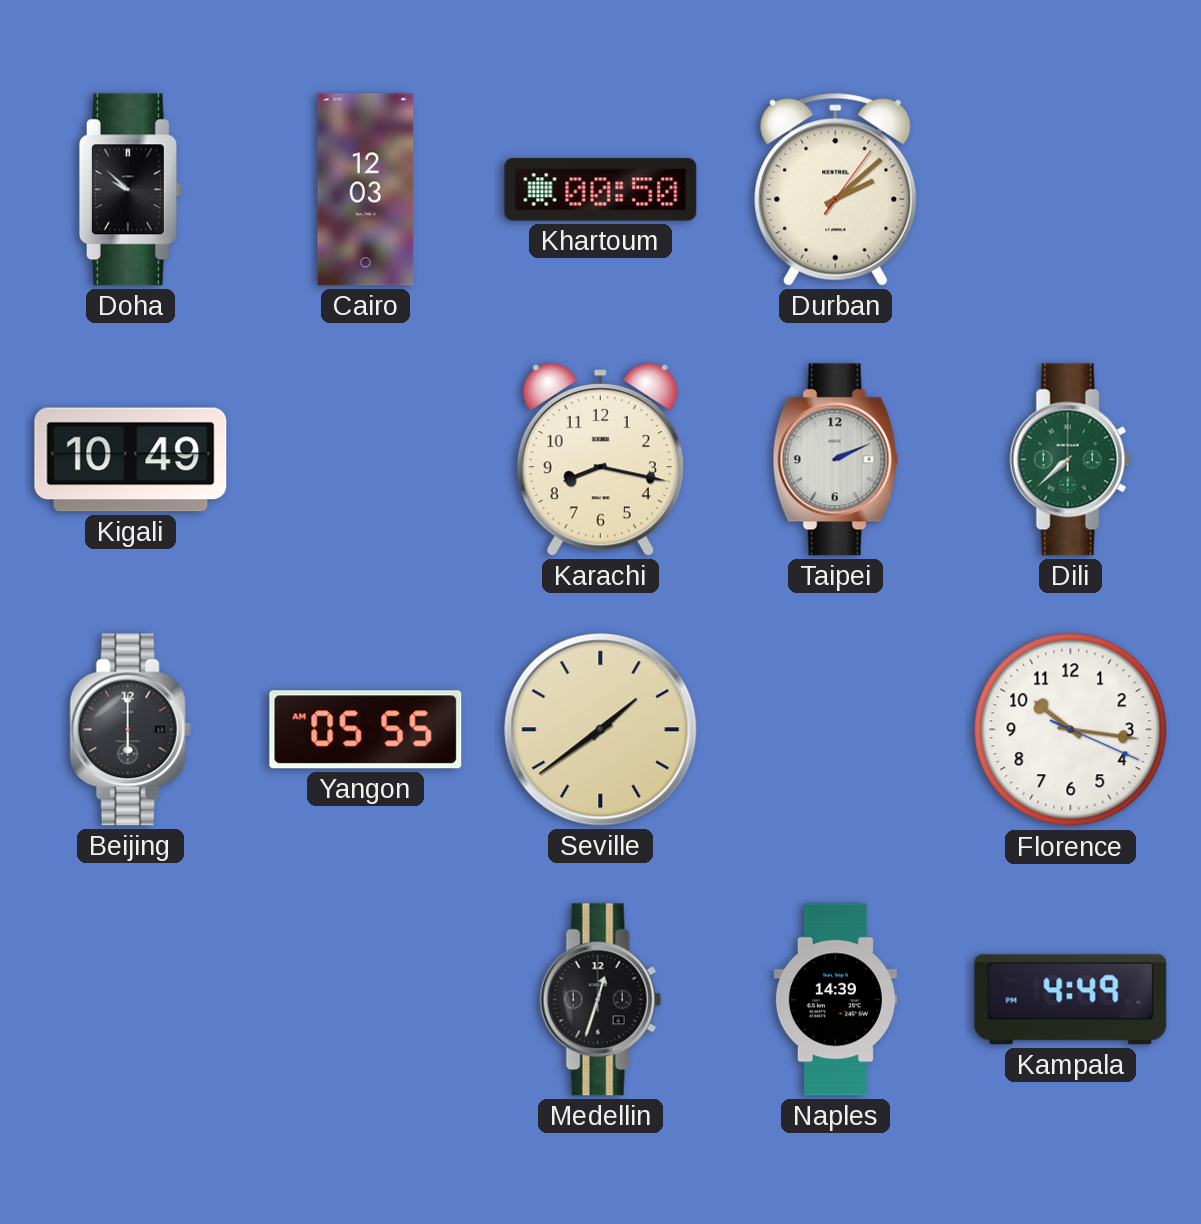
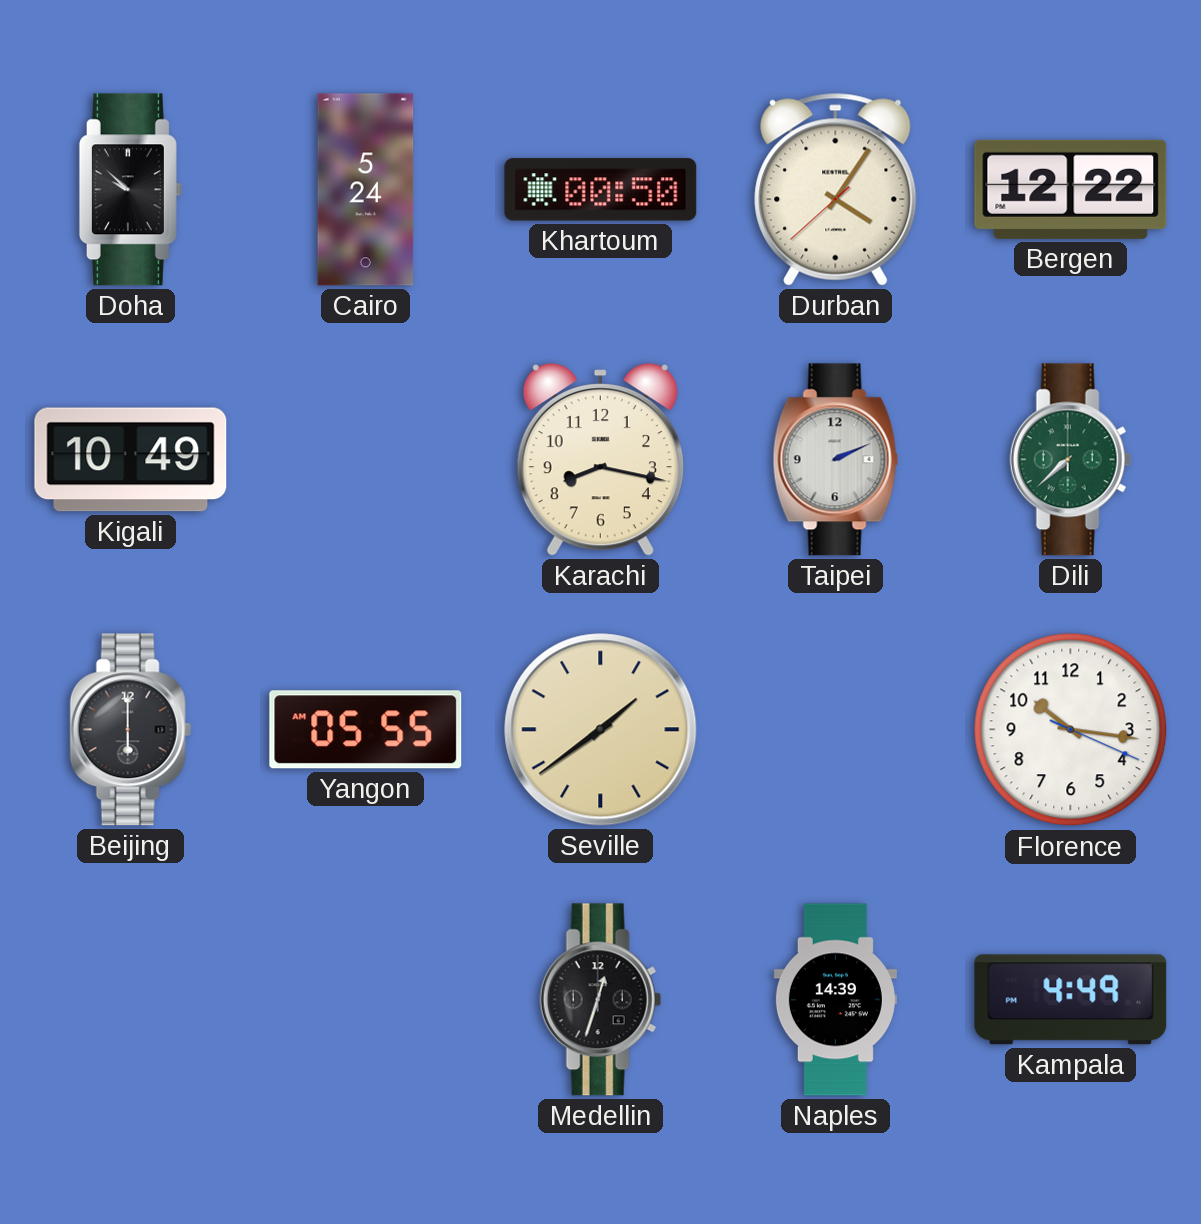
Cairo: 12:03 -> 5:24 (366, 190)
Durban: 2:08 -> 4:05 (836, 189)
Bergen: none -> 12:22 (1071, 189)
